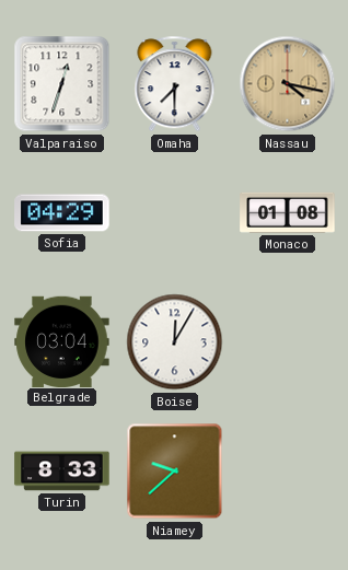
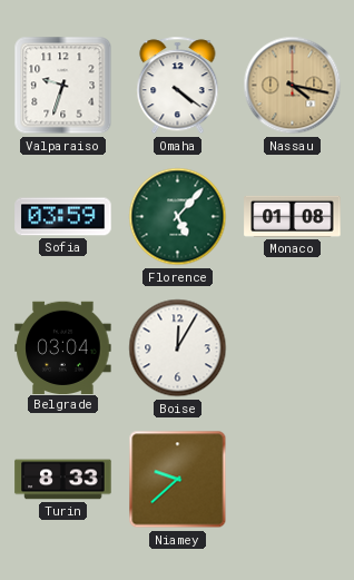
Valparaiso: 12:33 -> 9:33 (63, 86)
Omaha: 7:30 -> 4:21 (178, 86)
Sofia: 04:29 -> 03:59 (63, 217)
Florence: none -> 5:07 (178, 217)
